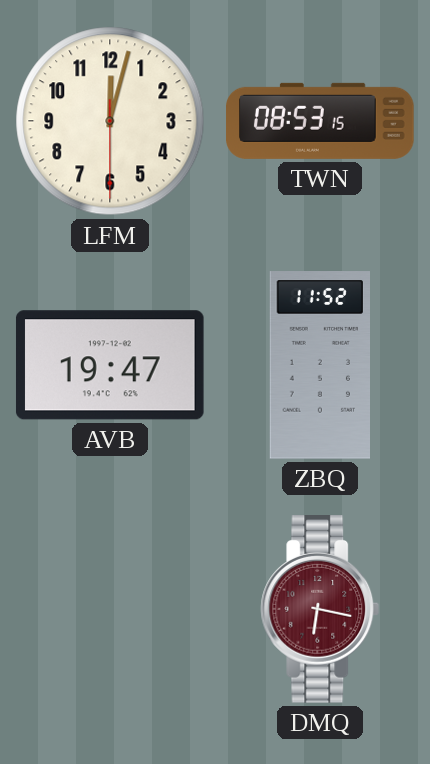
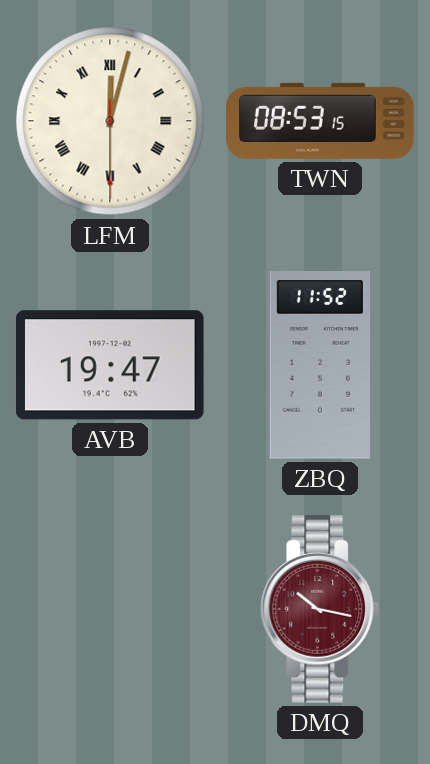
LFM numerals: Arabic -> Roman (110, 121)
DMQ: 6:17 -> 10:17 (320, 609)
